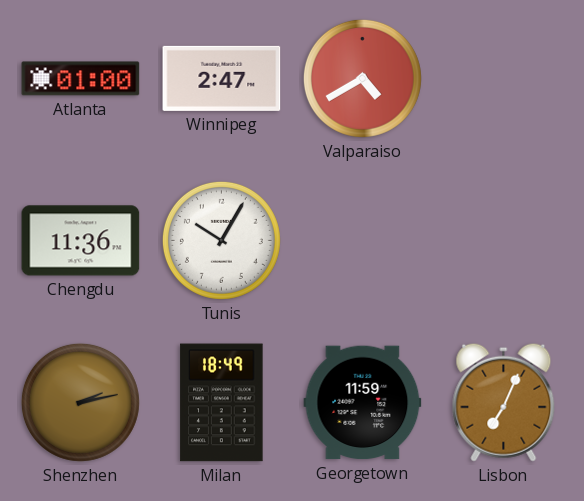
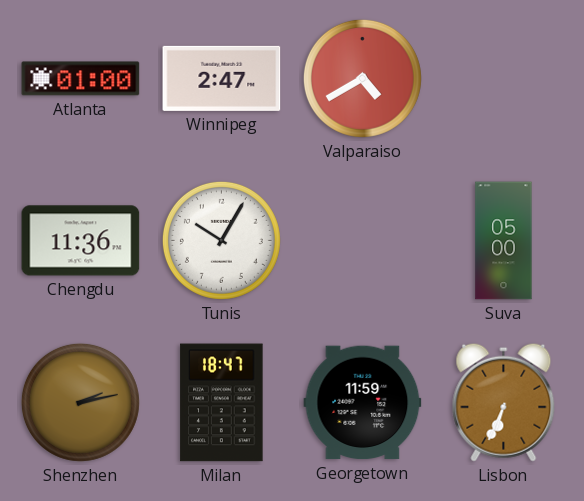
Suva: none -> 05:00 (504, 241)
Milan: 18:49 -> 18:47 (222, 403)
Lisbon: 7:04 -> 6:34 (504, 402)
